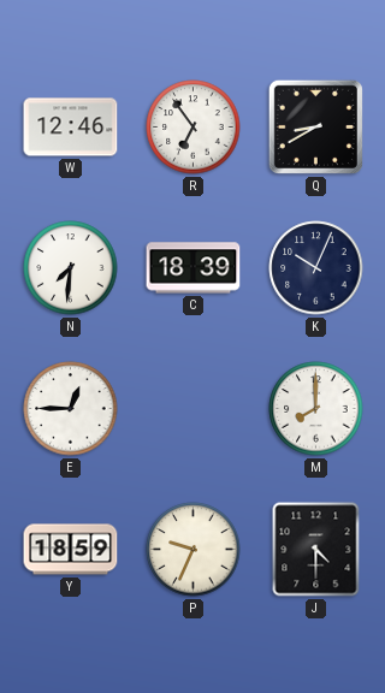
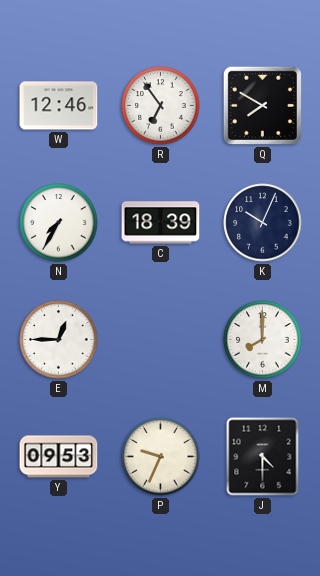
Q: 8:40 -> 7:50 (262, 105)
N: 7:31 -> 7:35 (59, 223)
Y: 18:59 -> 09:53 (59, 457)
